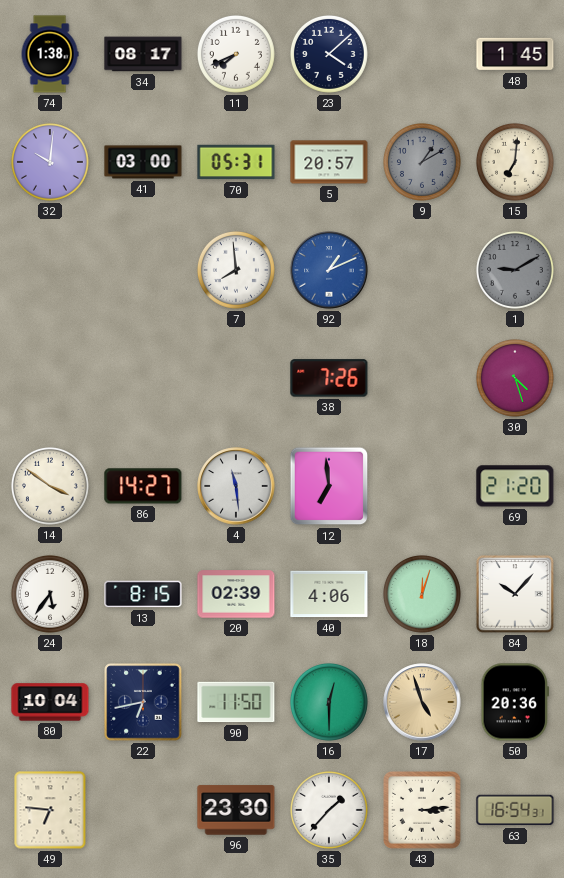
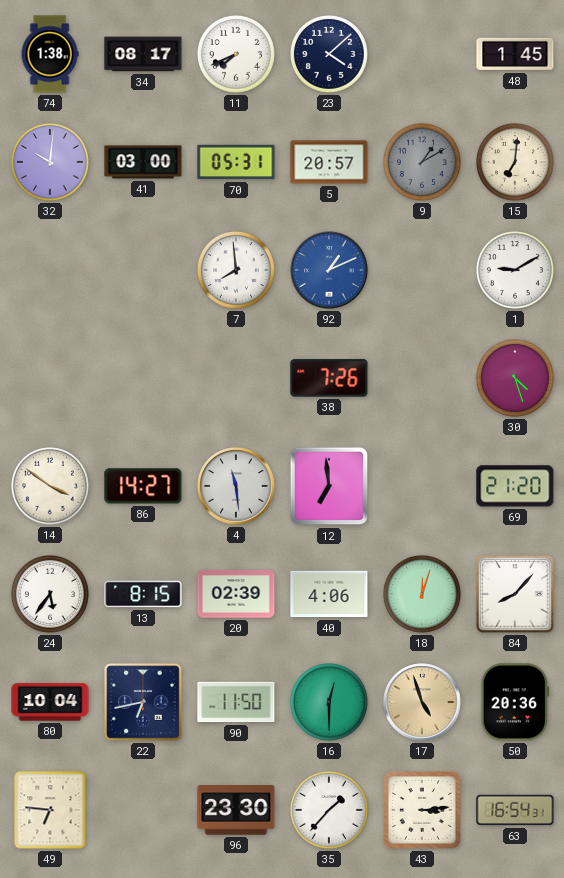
1 dial: grey -> white (515, 270)
84: 10:07 -> 8:07 (515, 594)
